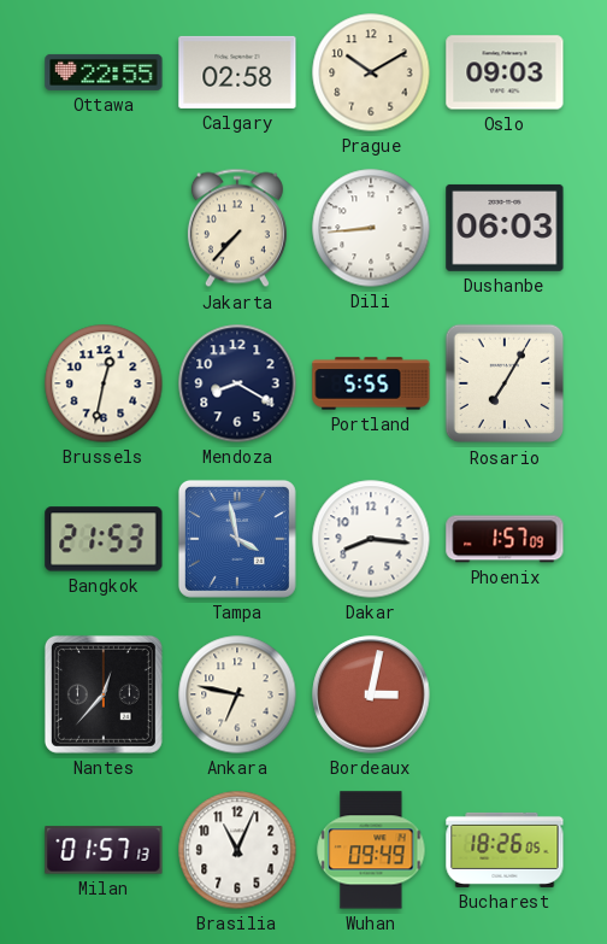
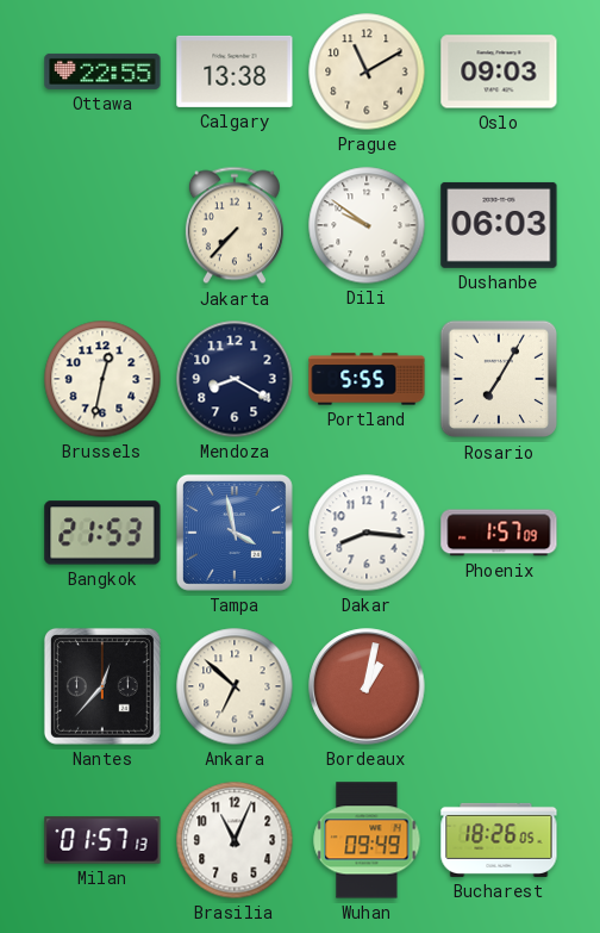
Calgary: 02:58 -> 13:38 (235, 71)
Prague: 10:10 -> 11:10 (367, 71)
Dili: 8:44 -> 9:51 (367, 225)
Ankara: 6:47 -> 6:52 (235, 686)
Bordeaux: 3:02 -> 1:02 (367, 686)
